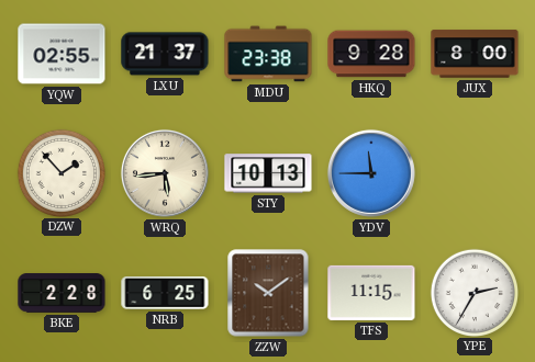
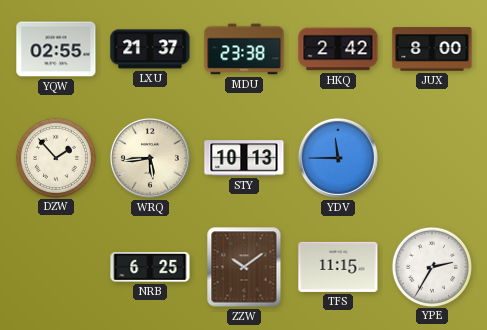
HKQ: 9:28 -> 2:42 (338, 49)
BKE: 2:28 -> none (62, 293)
